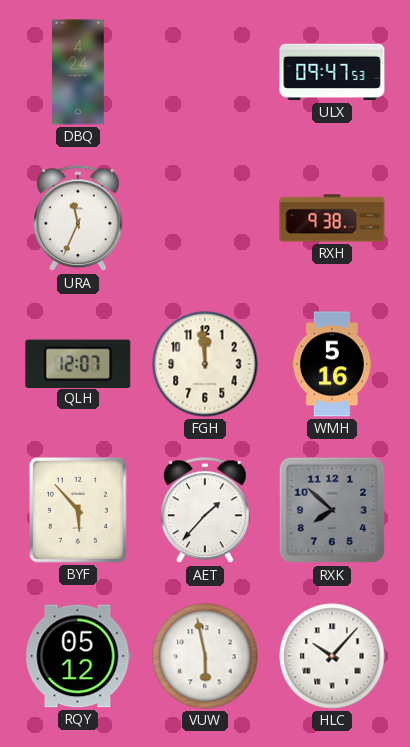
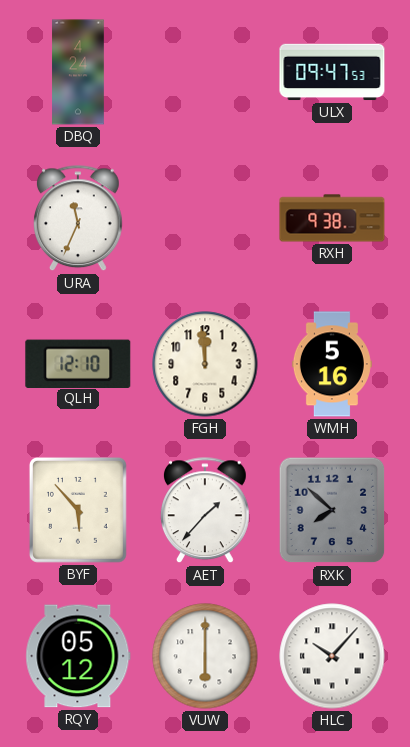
QLH: 12:07 -> 12:10 (78, 363)
VUW: 5:58 -> 6:00 (205, 656)
